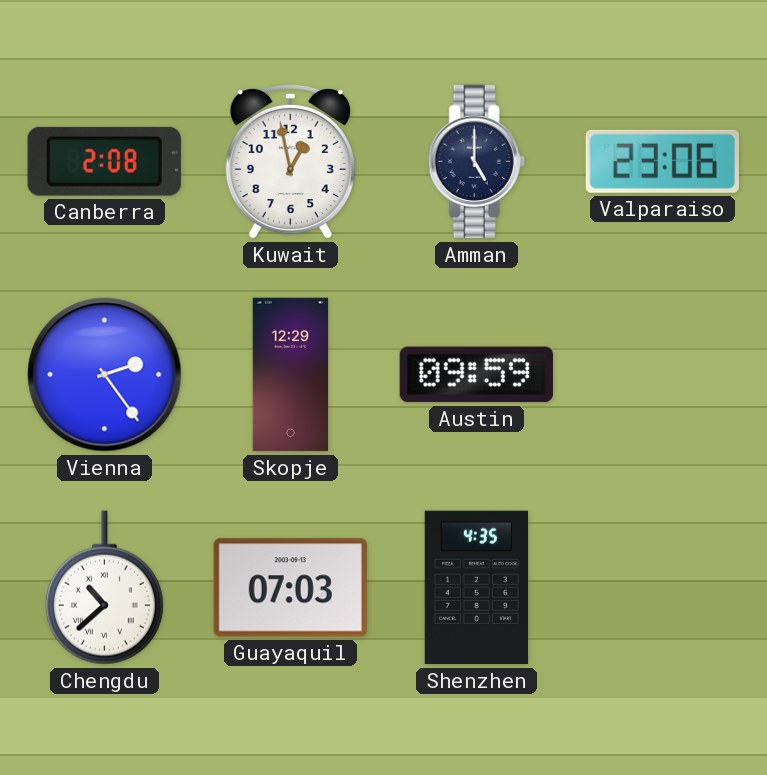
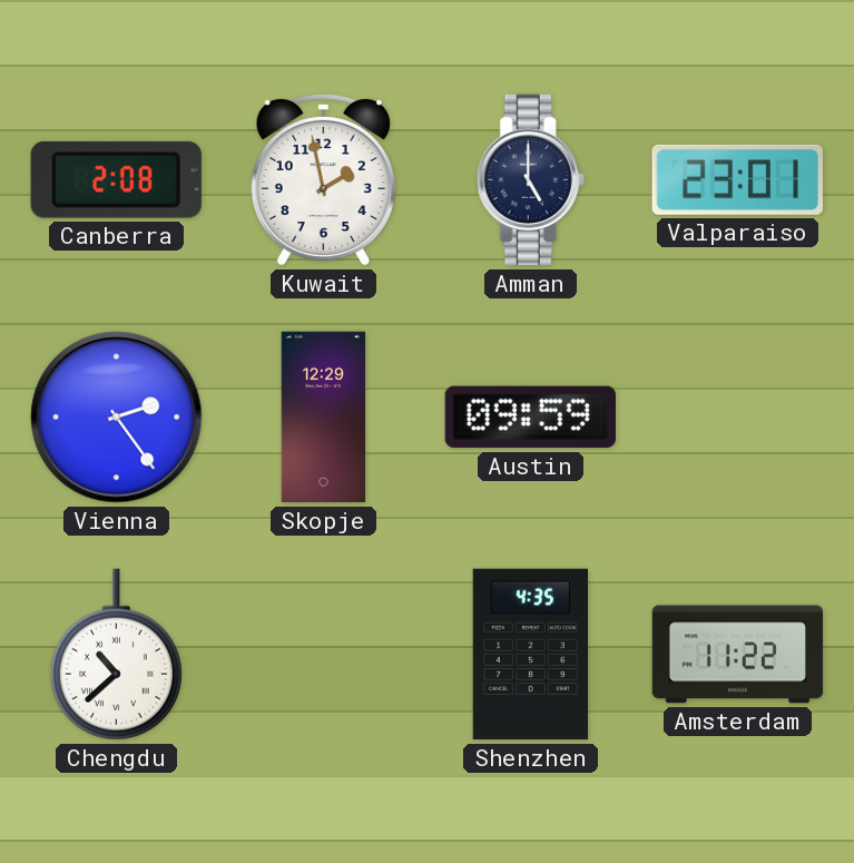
Kuwait: 12:58 -> 1:58 (323, 179)
Valparaiso: 23:06 -> 23:01 (737, 179)
Guayaquil: 07:03 -> none (290, 588)
Amsterdam: none -> 11:22 (738, 655)
